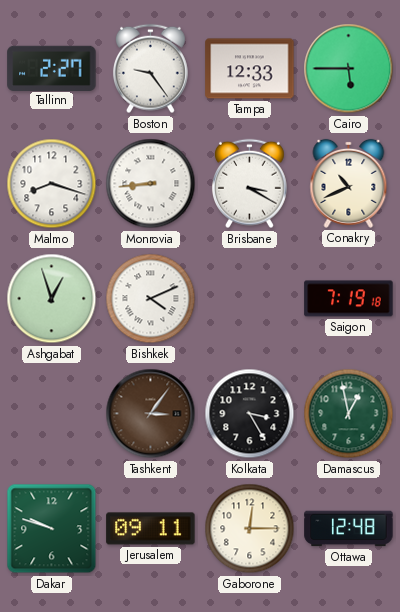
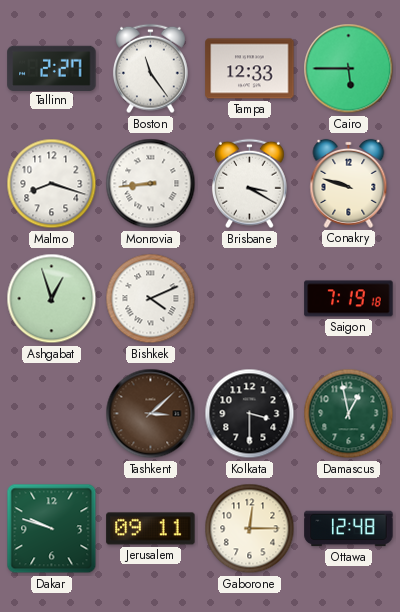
Boston: 9:24 -> 11:24 (150, 69)
Conakry: 10:41 -> 9:48 (349, 183)
Tashkent: 3:06 -> 3:08 (151, 414)
Kolkata: 3:25 -> 3:30 (250, 414)
